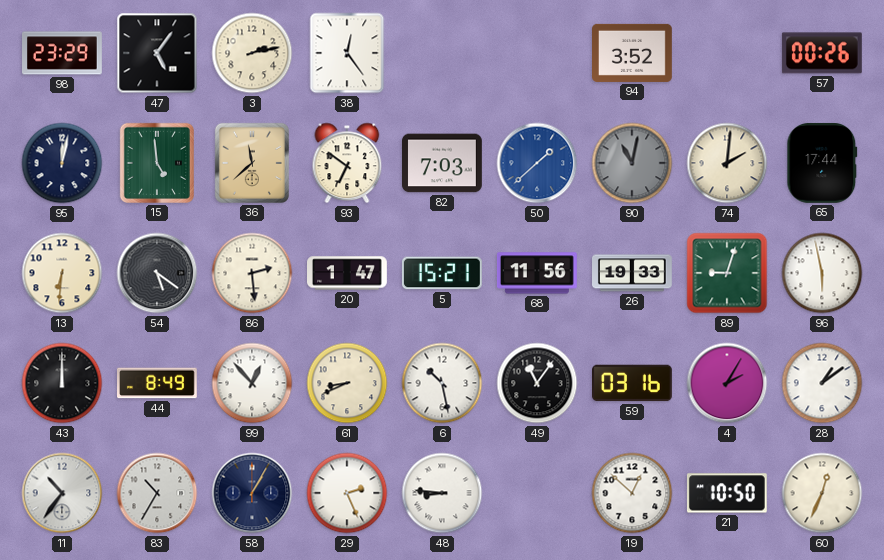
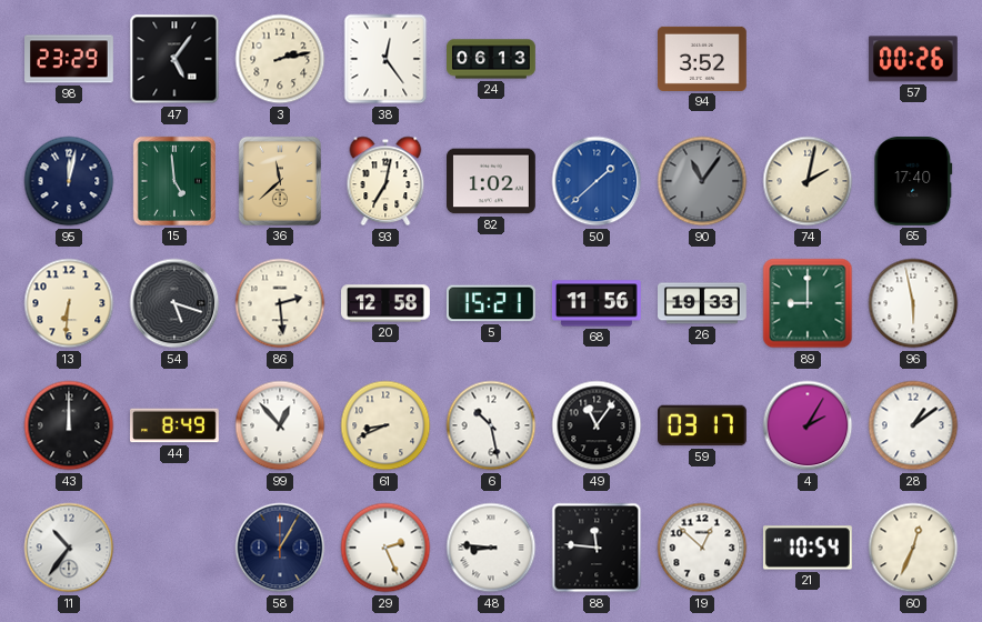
24: none -> 06:13 (491, 59)
93: 6:51 -> 7:02 (385, 181)
82: 7:03 -> 1:02 (492, 181)
90: 11:02 -> 11:06 (702, 181)
74: 2:01 -> 2:02 (808, 181)
65: 17:44 -> 17:40 (913, 181)
54: 5:21 -> 5:18 (174, 303)
20: 1:47 -> 12:58 (387, 303)
89: 9:03 -> 9:00 (808, 303)
59: 03:16 -> 03:17 (703, 425)
83: 10:35 -> none (157, 493)
88: none -> 11:46 (597, 548)
21: 10:50 -> 10:54 (808, 548)
